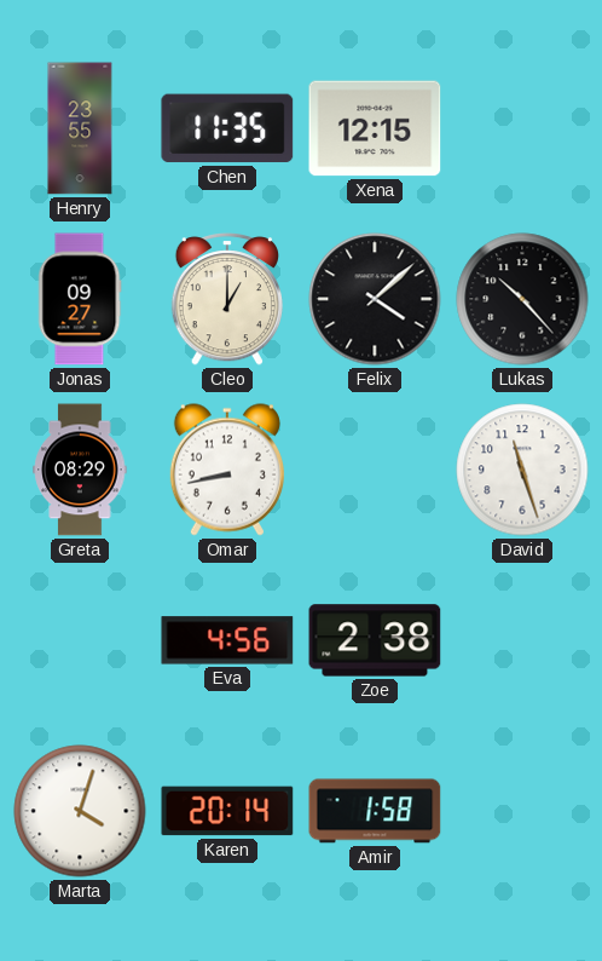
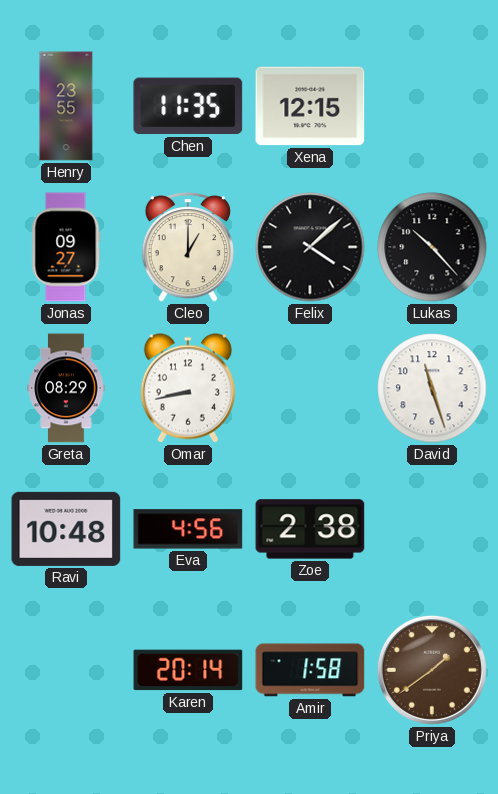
Ravi: none -> 10:48 (66, 529)
Marta: 4:03 -> none (80, 811)
Priya: none -> 1:39 (432, 670)
